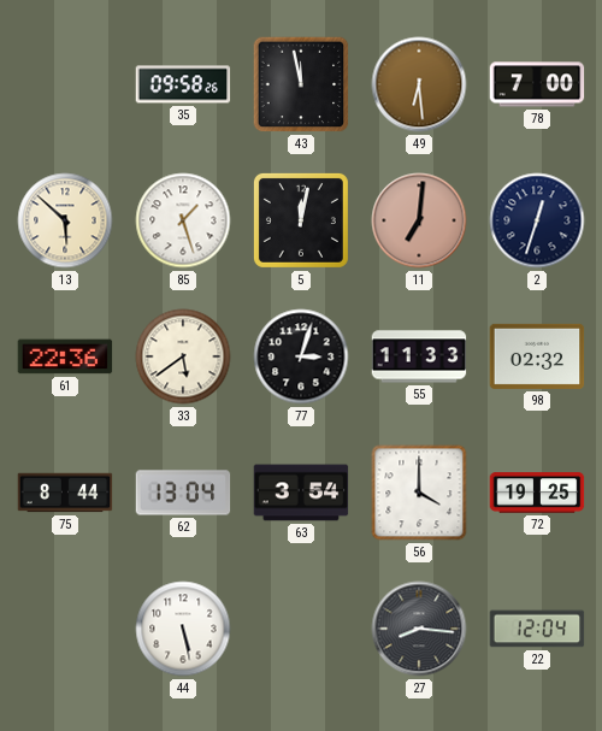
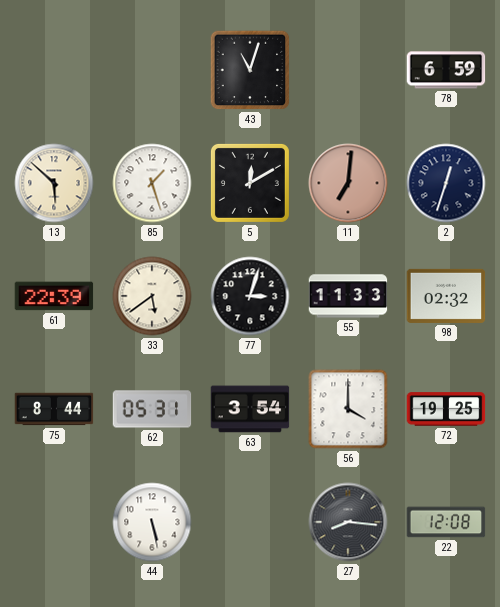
35: 09:58 -> none (183, 84)
43: 11:58 -> 11:03 (250, 70)
49: 6:29 -> none (419, 84)
78: 7:00 -> 6:59 (446, 70)
5: 12:02 -> 12:10 (250, 183)
61: 22:36 -> 22:39 (54, 296)
62: 13:04 -> 05:31 (152, 409)
22: 12:04 -> 12:08 (446, 522)
